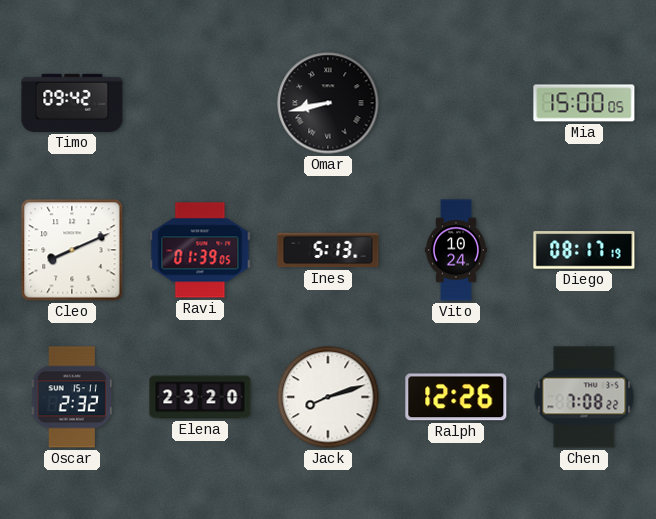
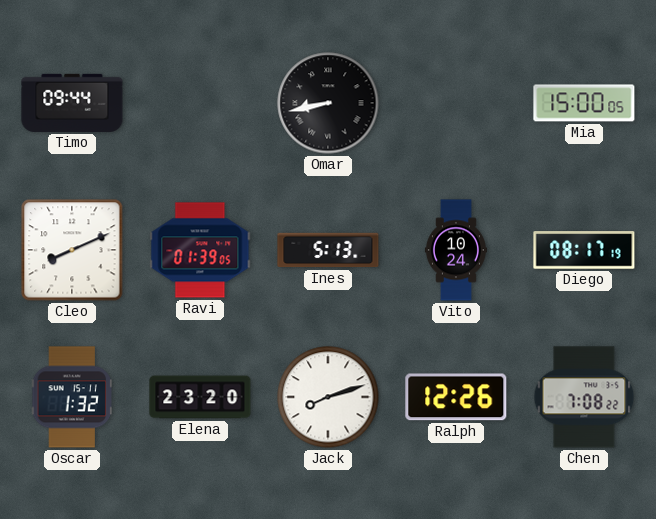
Timo: 09:42 -> 09:44 (72, 103)
Oscar: 2:32 -> 1:32 (72, 397)
